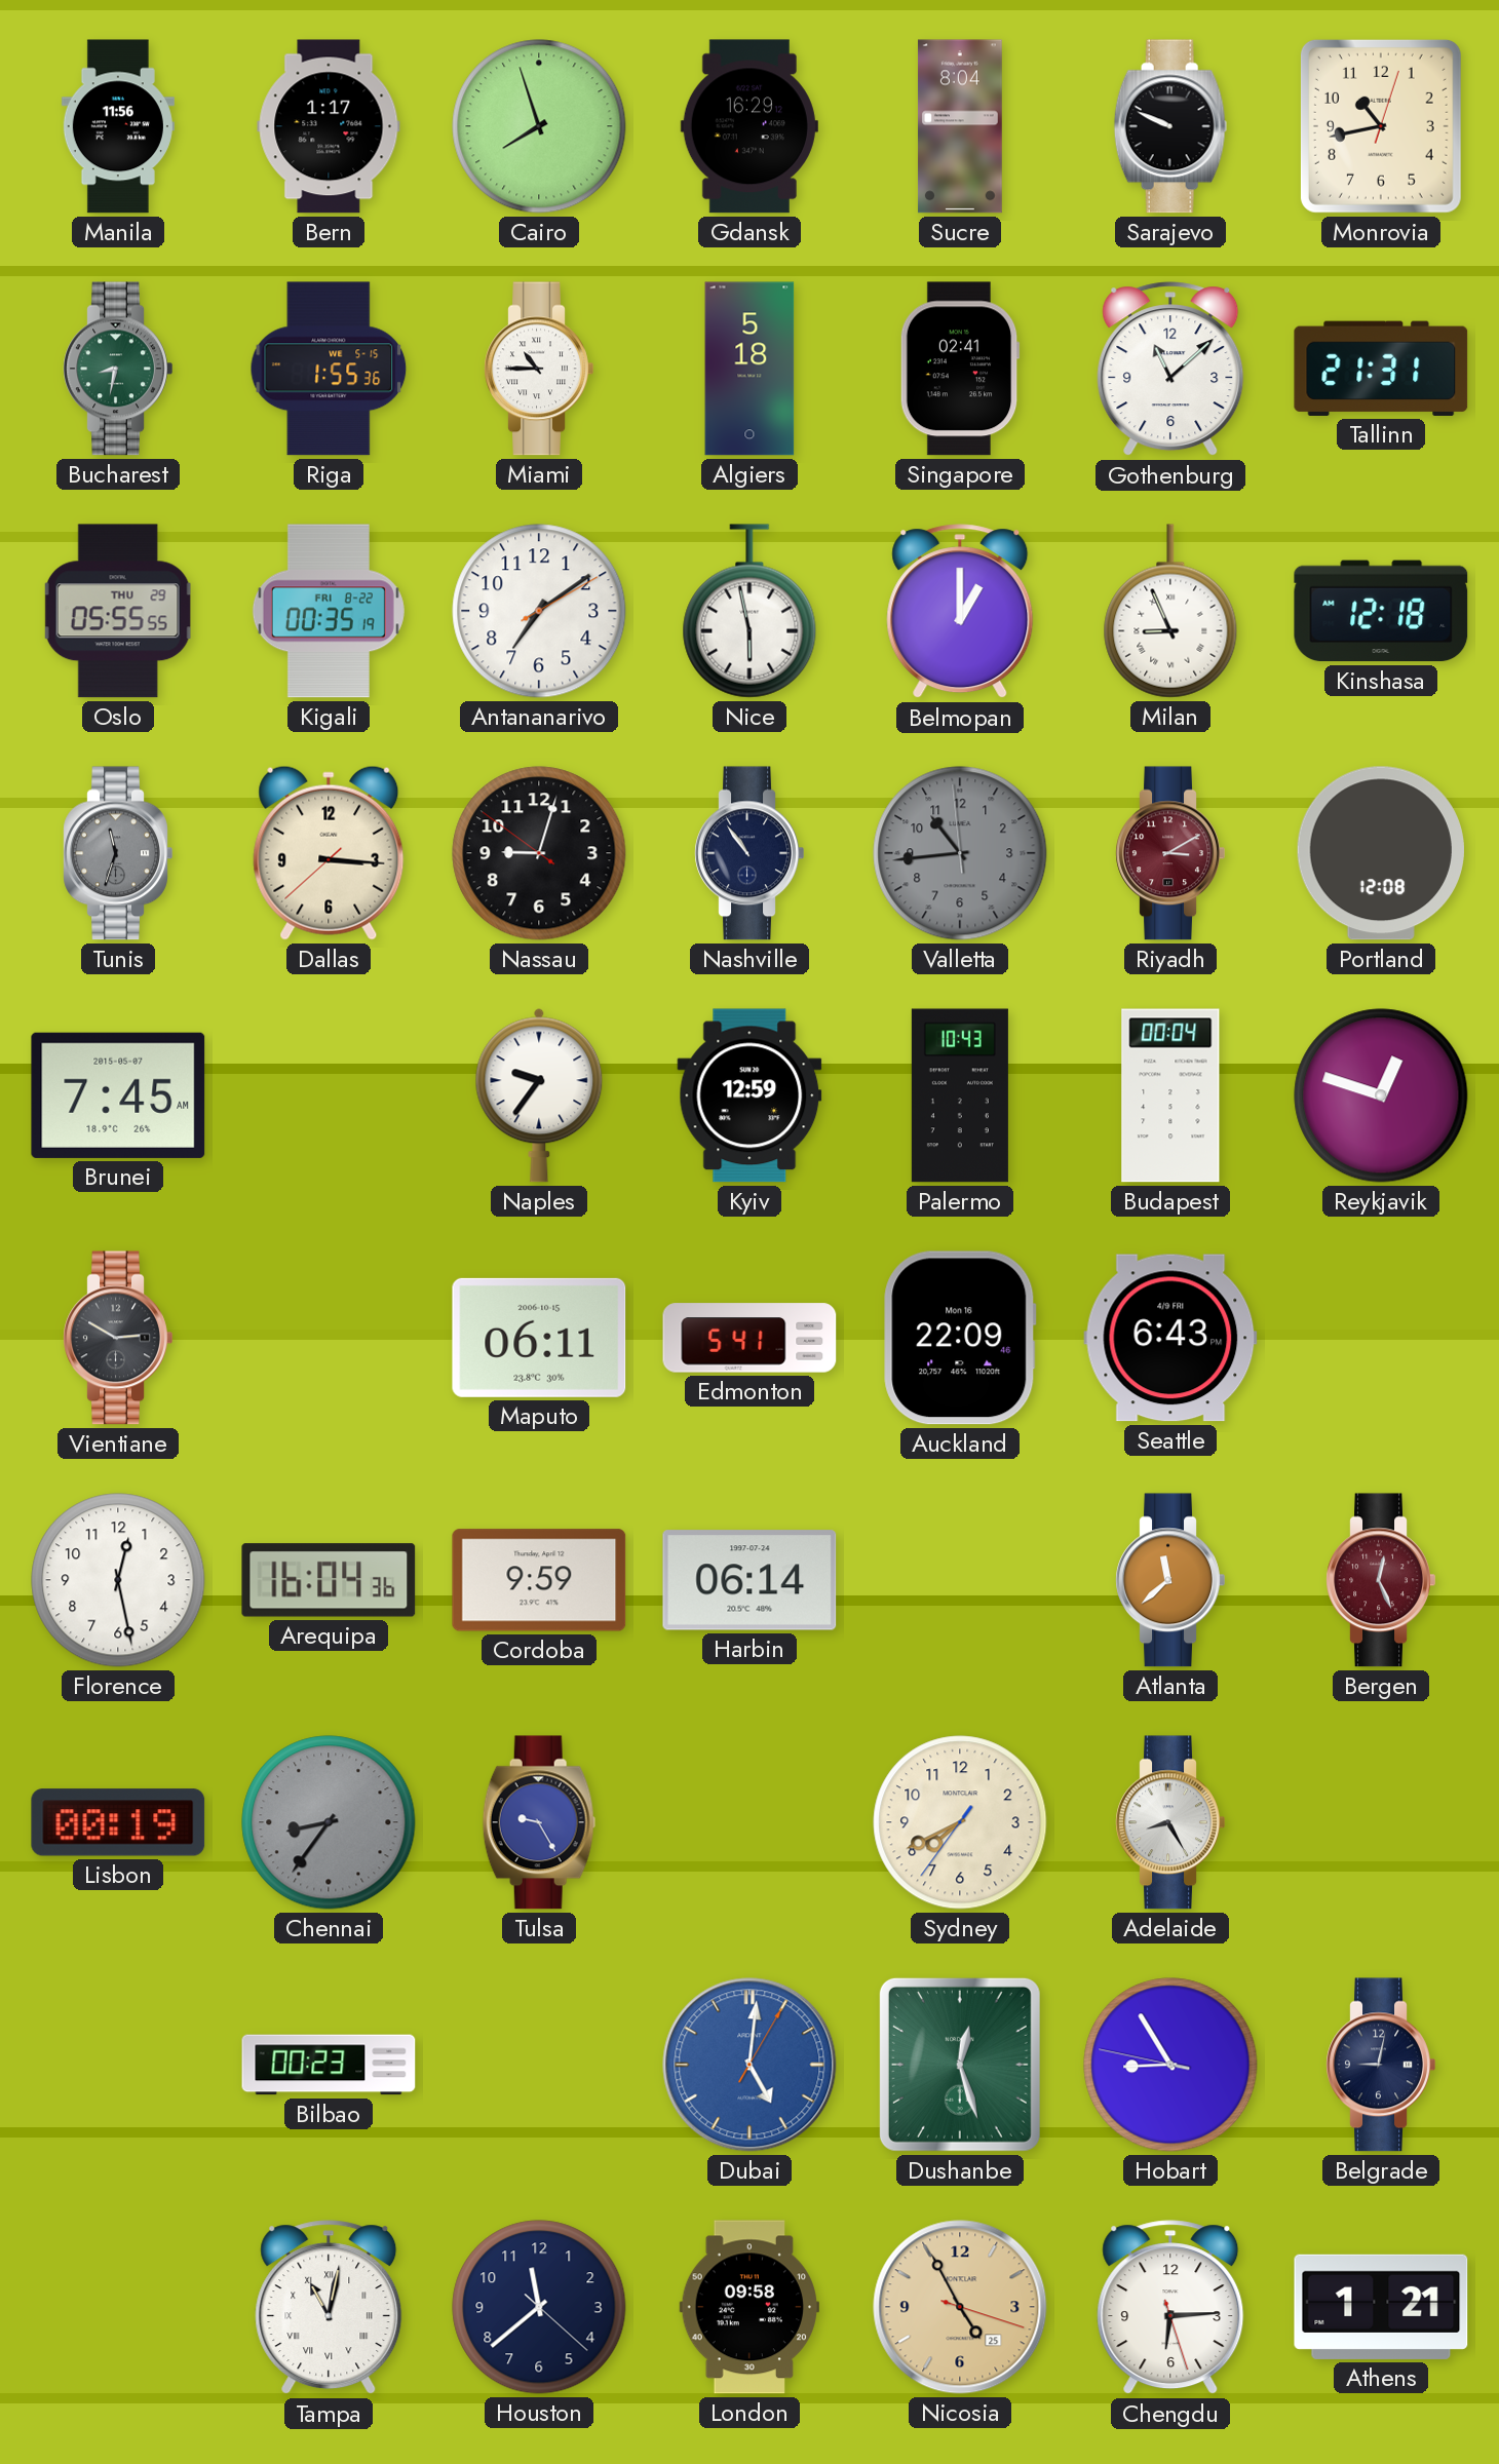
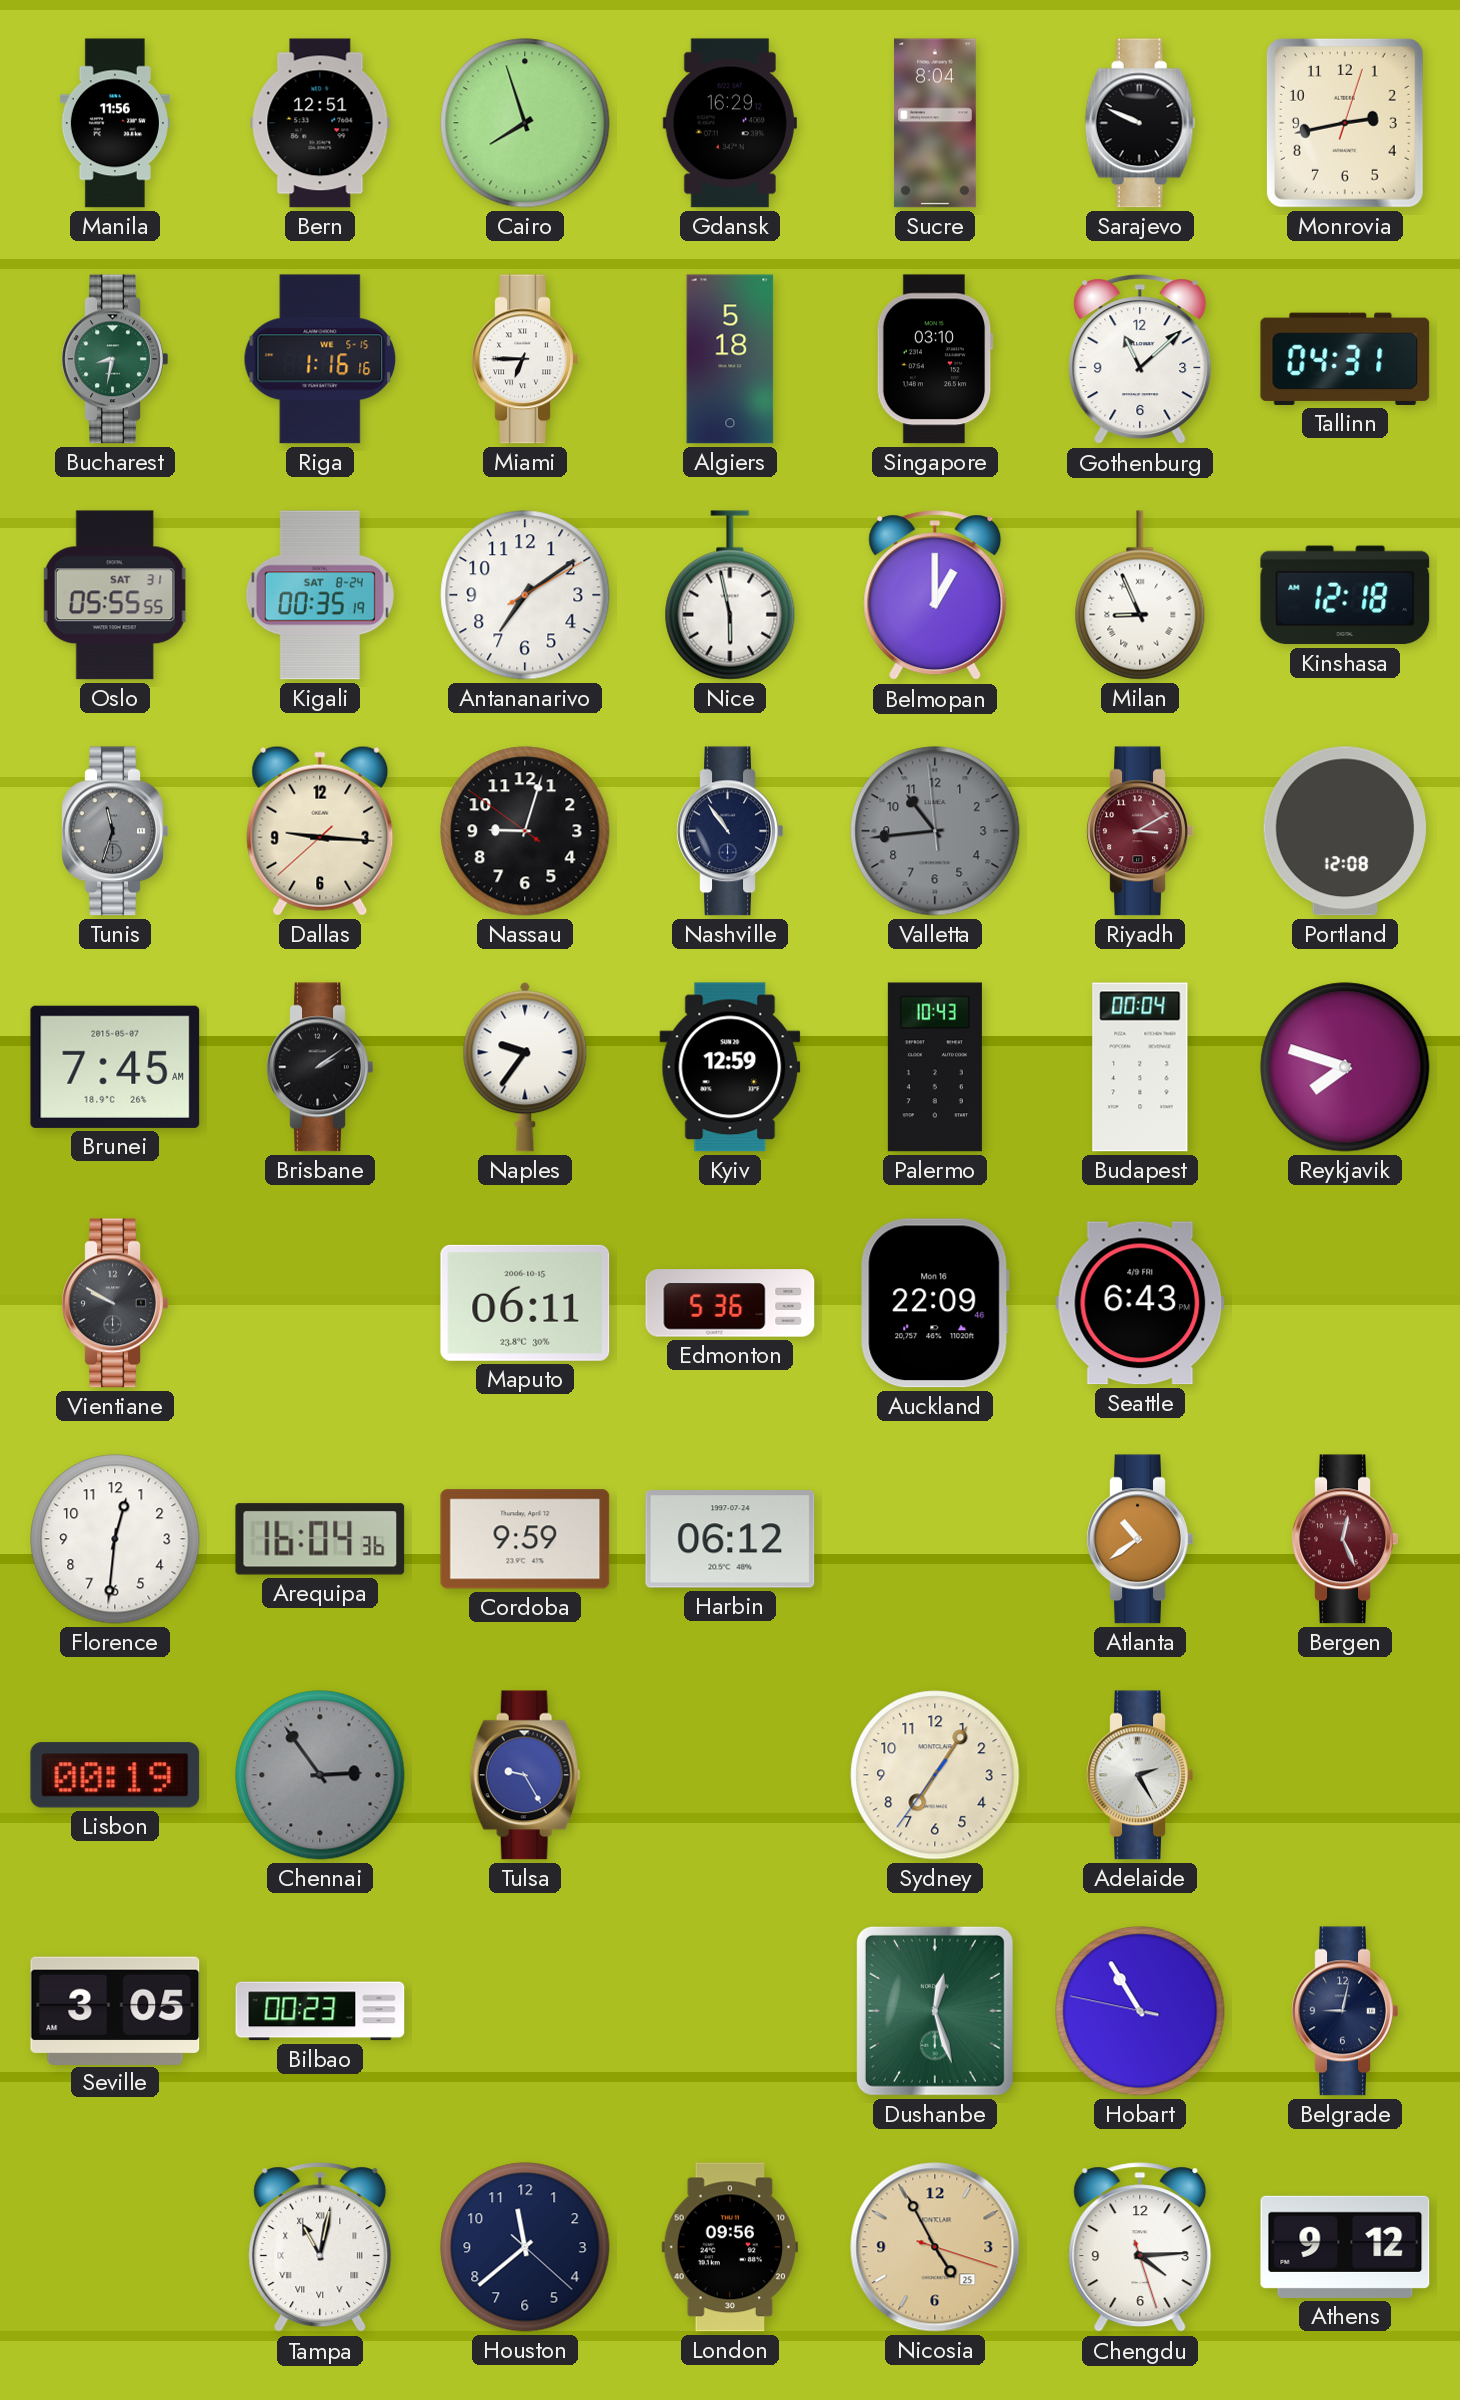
Bern: 1:17 -> 12:51 (320, 123)
Monrovia: 10:43 -> 2:43 (1345, 123)
Riga: 1:55 -> 1:16 (320, 359)
Miami: 10:45 -> 6:45 (525, 359)
Singapore: 02:41 -> 03:10 (935, 359)
Tallinn: 21:31 -> 04:31 (1345, 359)
Oslo date: THU 29 -> SAT 31 (115, 595)
Kigali date: FRI 8-22 -> SAT 8-24 (320, 595)
Dallas: 3:15 -> 9:15 (320, 831)
Brisbane: none -> 2:09 (320, 1067)
Reykjavik: 12:48 -> 7:48 (1345, 1067)
Vientiane: 2:50 -> 9:50 (115, 1303)
Edmonton: 5:41 -> 5:36 (730, 1303)
Florence: 12:28 -> 12:31 (115, 1539)
Harbin: 06:14 -> 06:12 (730, 1539)
Atlanta: 11:38 -> 10:39 (1140, 1539)
Chennai: 8:36 -> 2:54 (320, 1775)
Sydney: 7:40 -> 7:05 (935, 1775)
Adelaide: 8:25 -> 2:25 (1140, 1775)
Seville: none -> 3:05 (115, 2010)
Dubai: 5:01 -> none (750, 2065)
Hobart: 8:54 -> 10:54 (1140, 2011)
London: 09:58 -> 09:56 (729, 2247)
Chengdu: 6:14 -> 4:14 (1140, 2248)
Athens: 1:21 -> 9:12 (1345, 2247)
